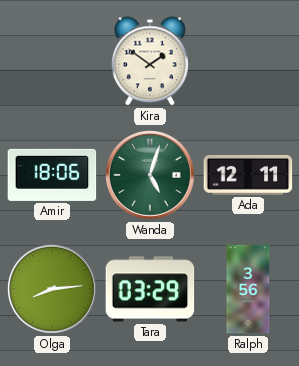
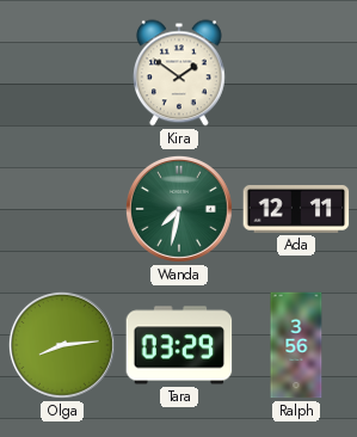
Amir: 18:06 -> none (52, 175)
Wanda: 5:03 -> 7:32 (179, 209)
